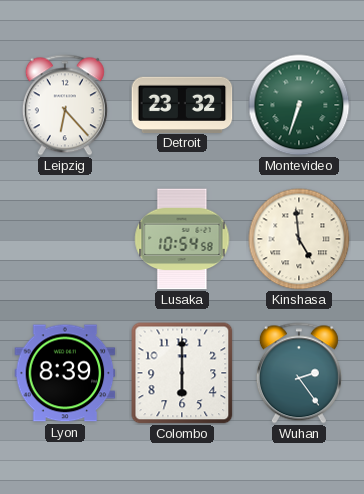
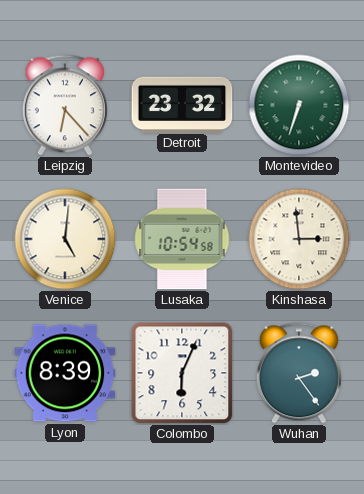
Venice: none -> 5:01 (65, 239)
Kinshasa: 4:59 -> 2:59 (299, 239)
Colombo: 6:00 -> 6:04 (182, 373)
